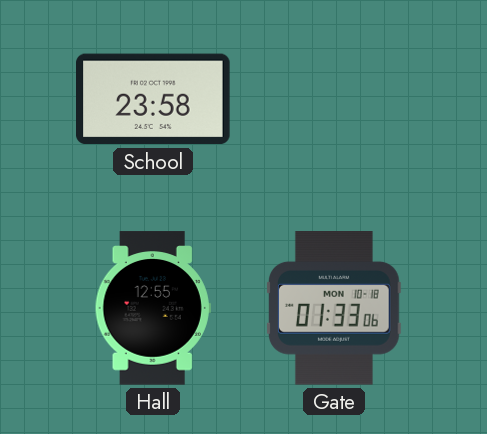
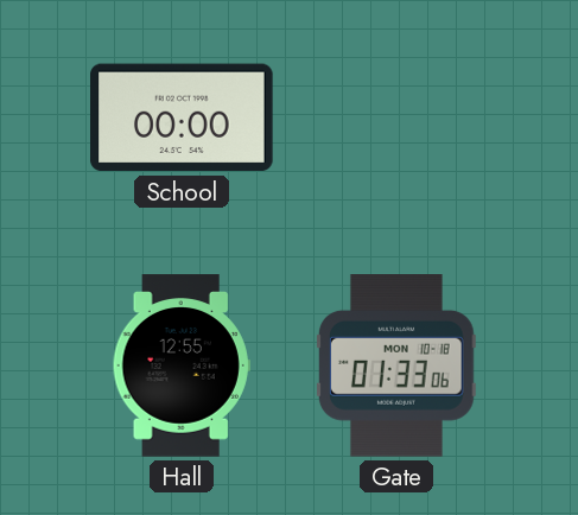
School: 23:58 -> 00:00 (183, 117)
